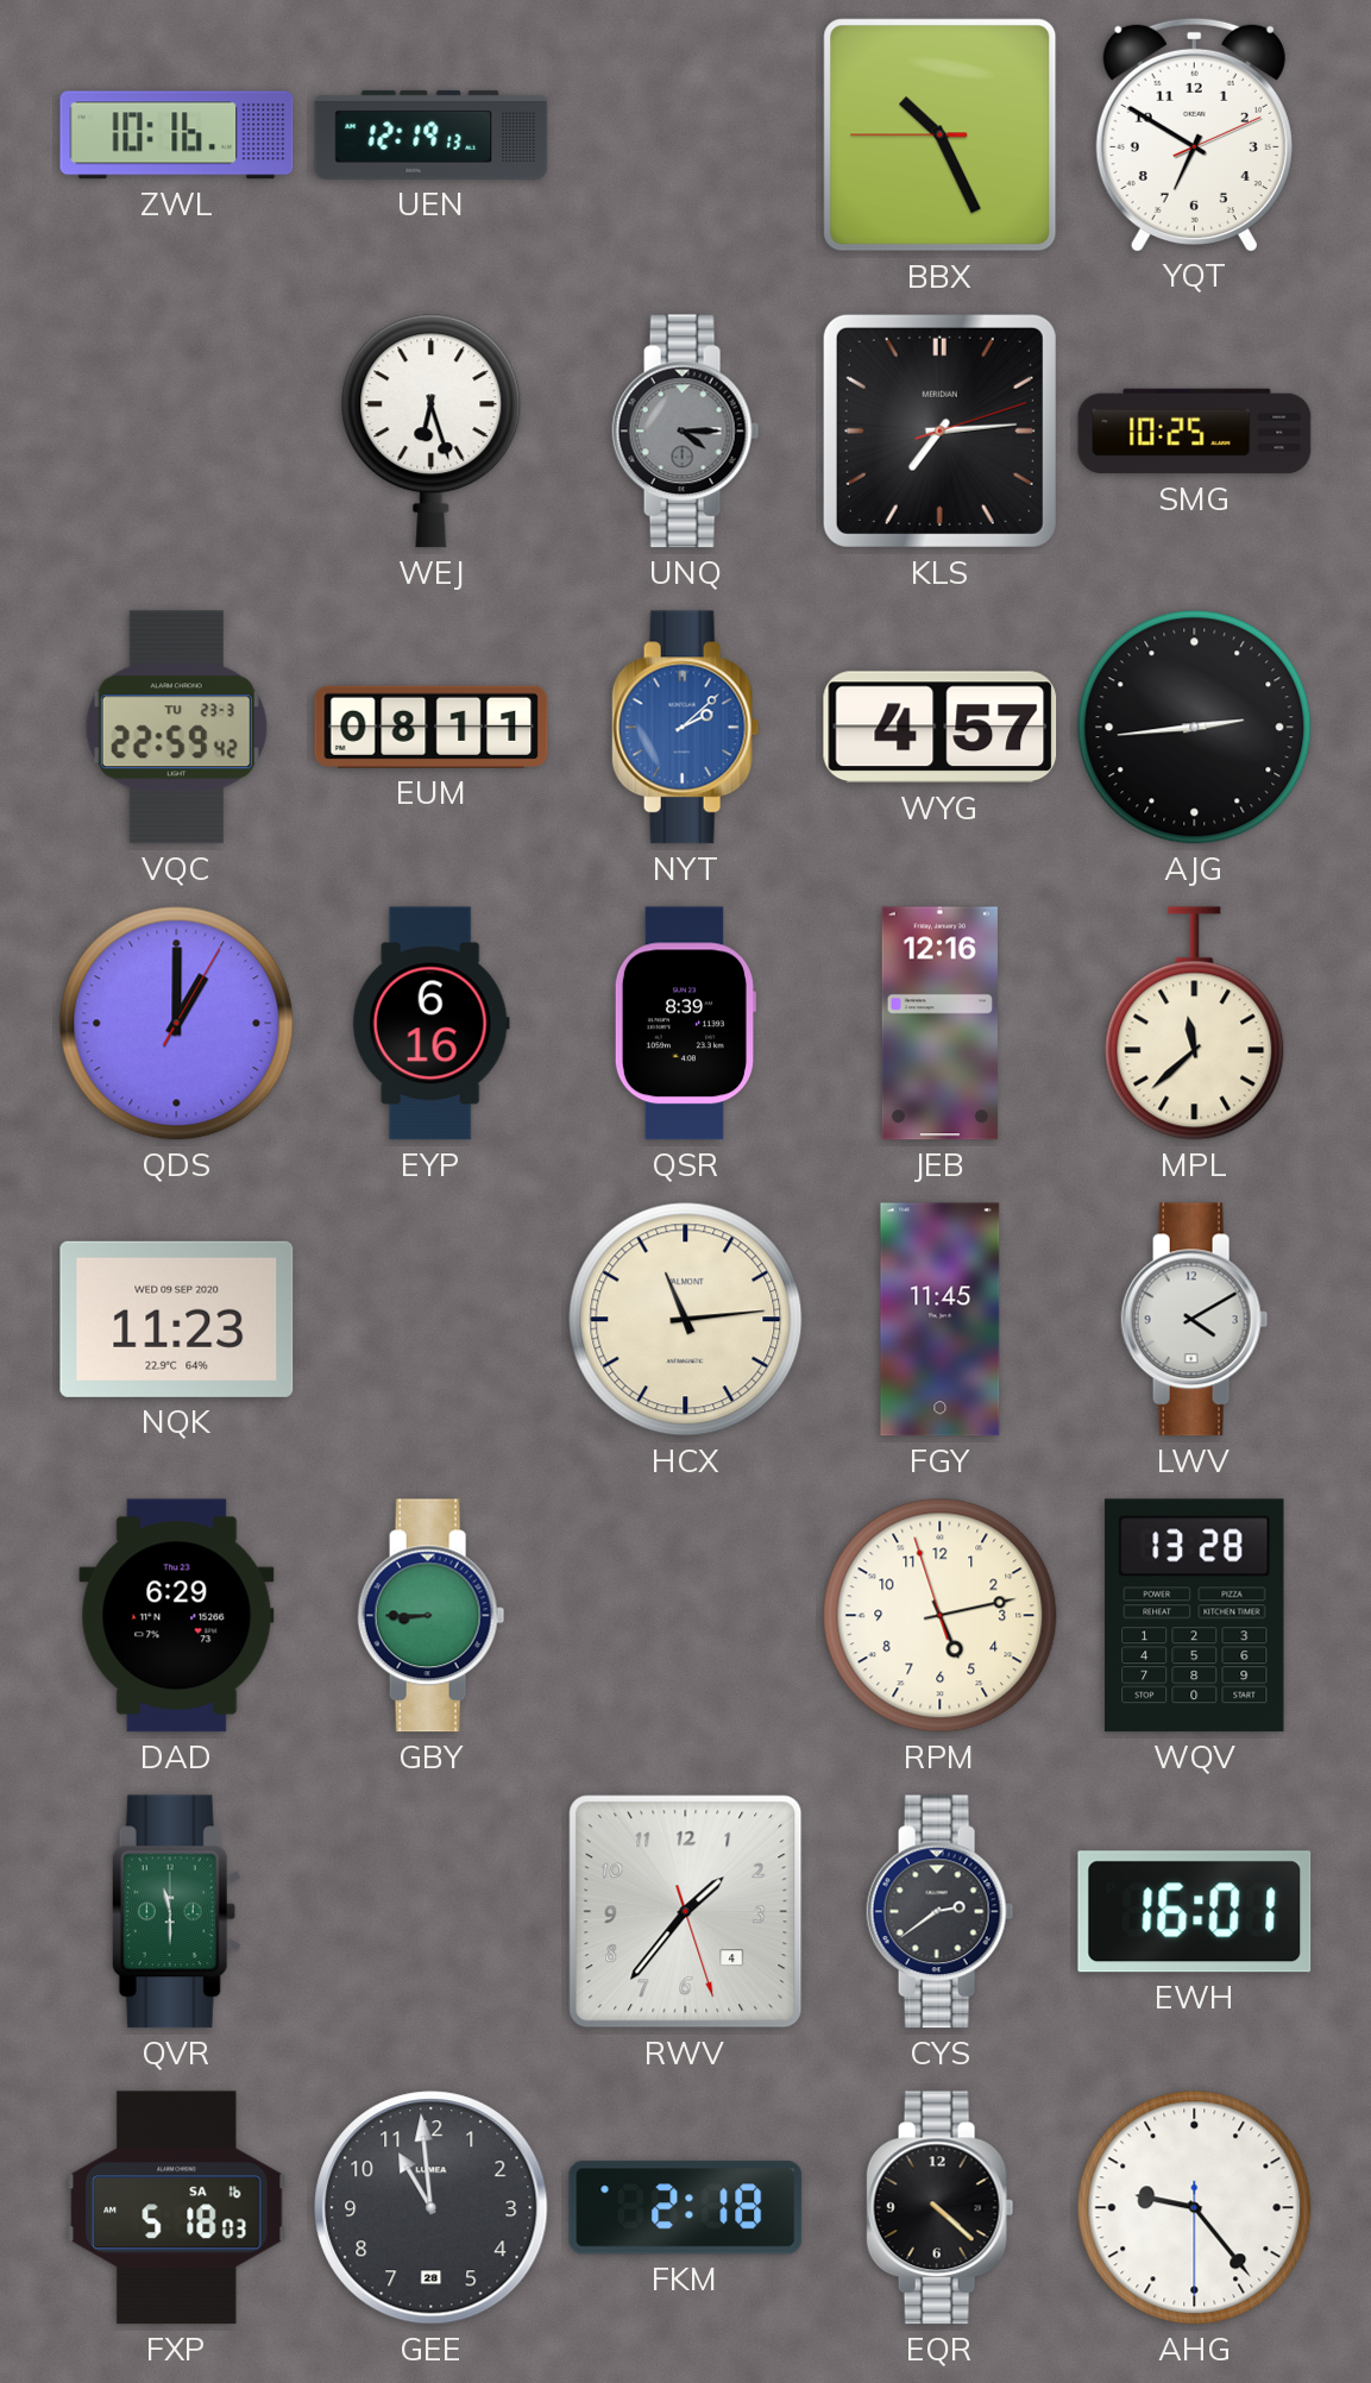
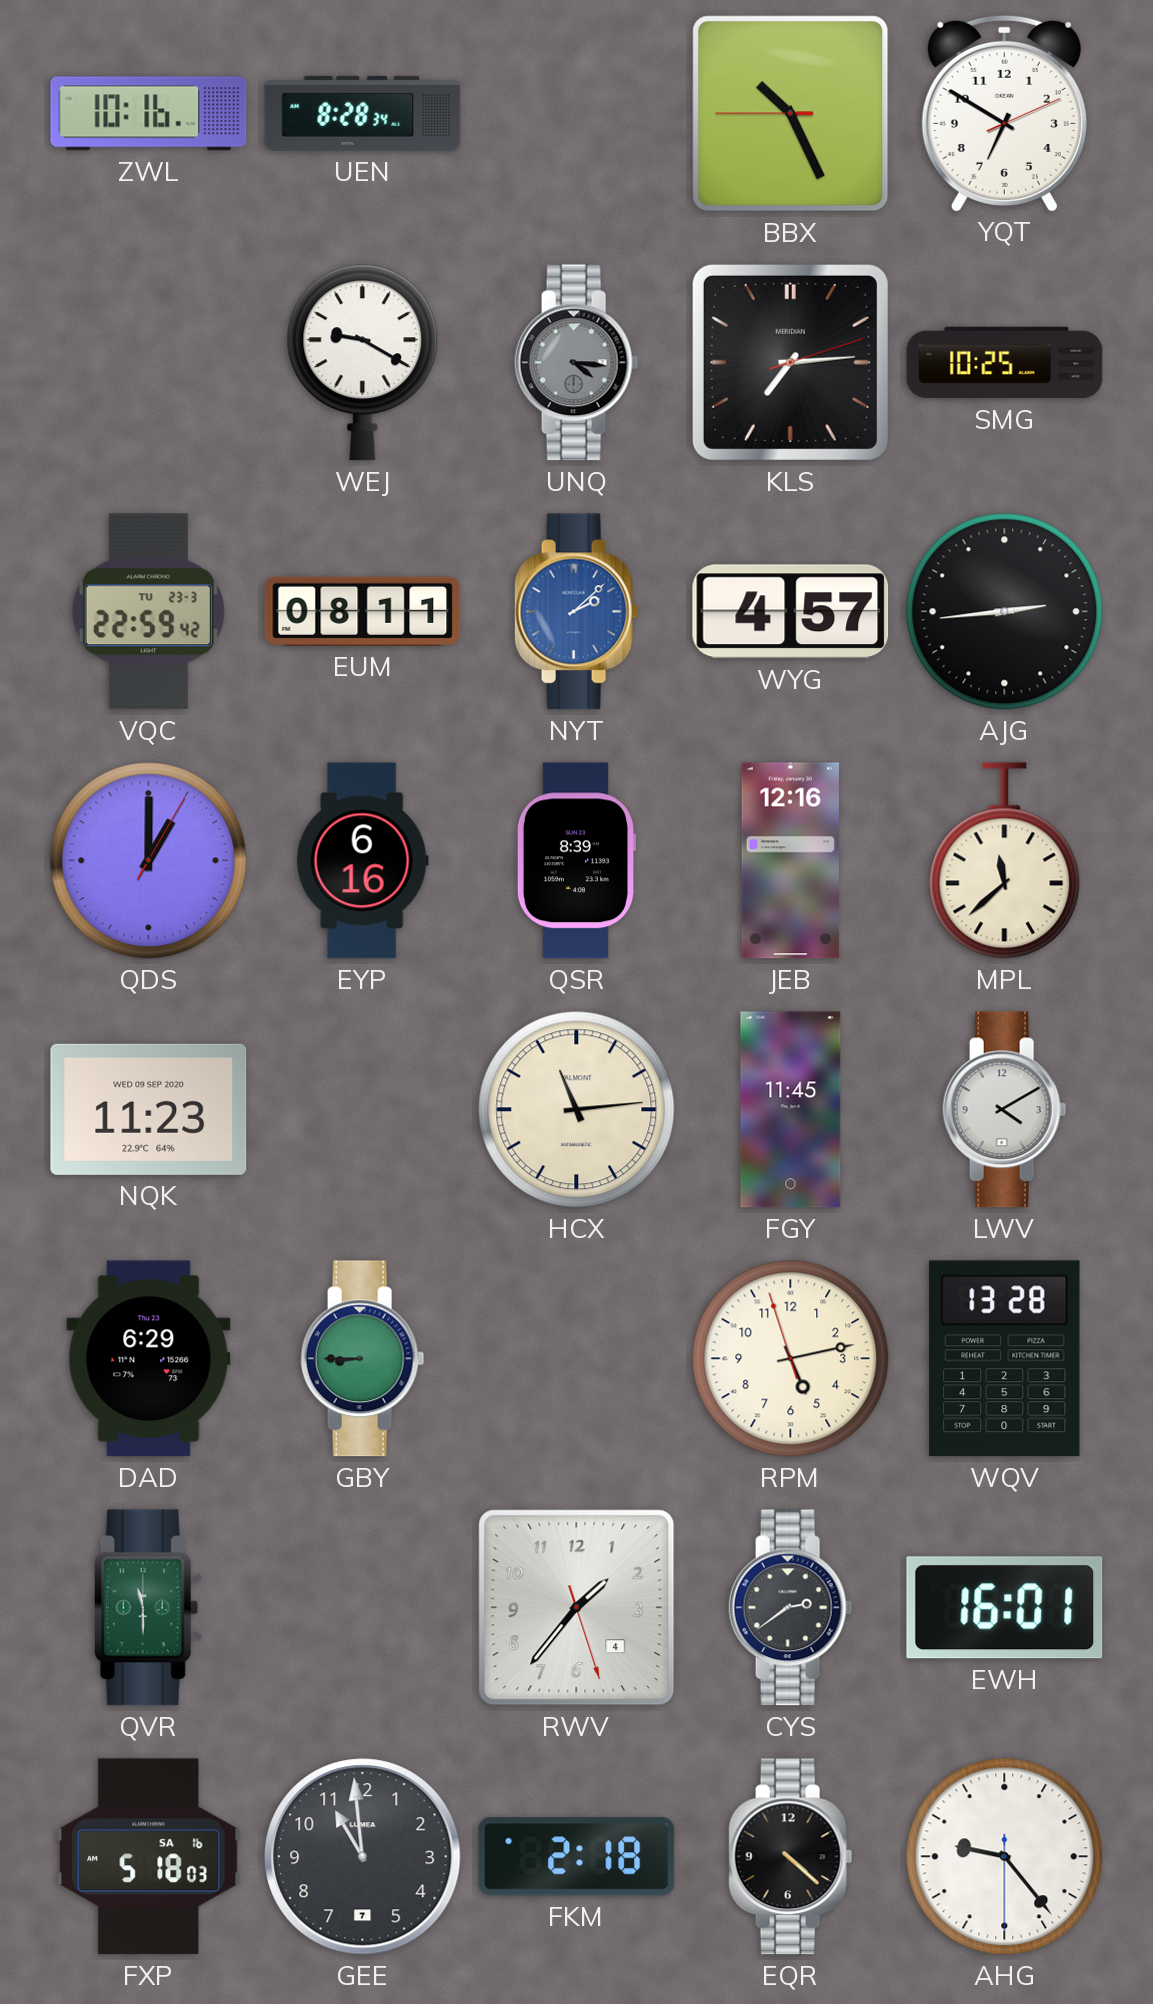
UEN: 12:19 -> 8:28 (363, 113)
WEJ: 6:27 -> 9:20 (363, 363)
UNQ: 4:15 -> 4:16 (577, 363)
GEE date: 28 -> 7 (363, 1857)
